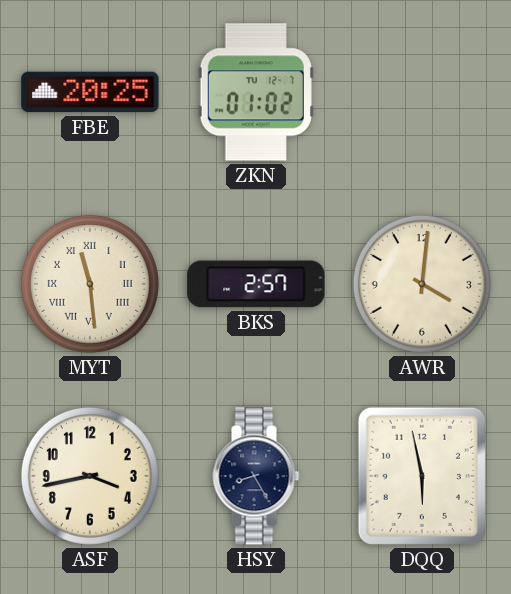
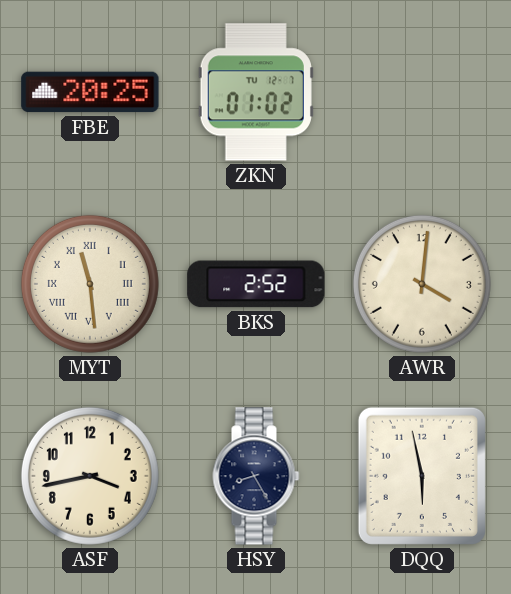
BKS: 2:57 -> 2:52 (256, 284)
